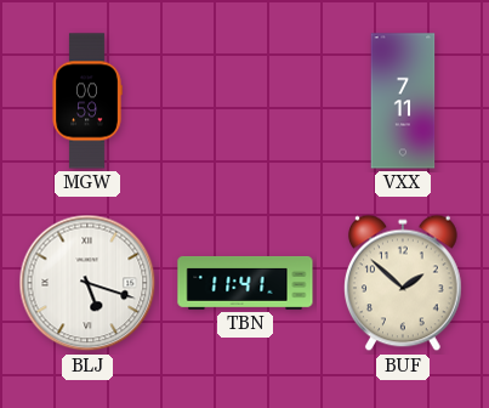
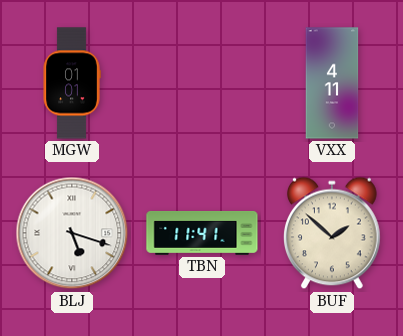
MGW: 00:59 -> 01:01 (72, 83)
VXX: 7:11 -> 4:11 (332, 83)
